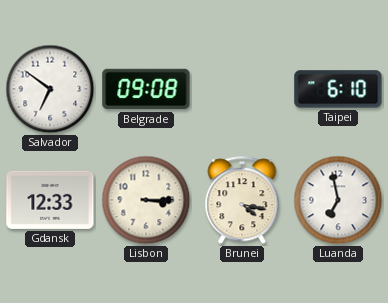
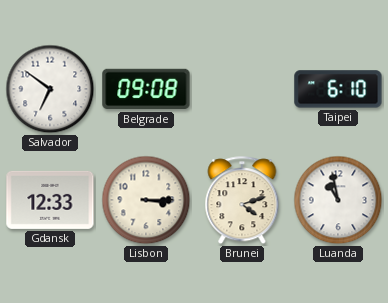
Brunei: 4:17 -> 4:12 (242, 201)
Luanda: 6:58 -> 10:58 (338, 200)
